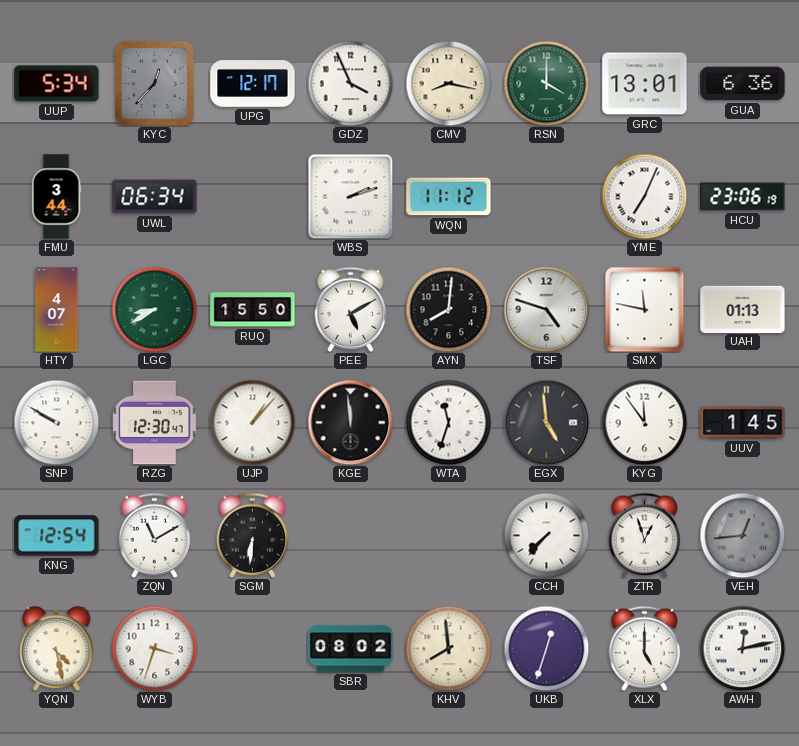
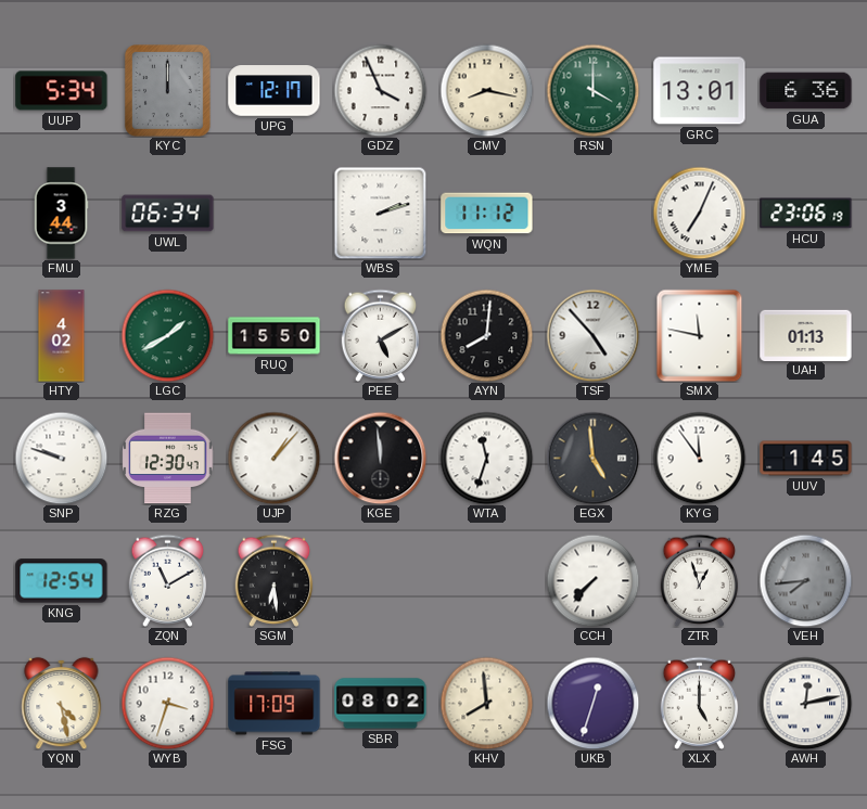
KYC: 12:37 -> 12:00 (167, 90)
HTY: 4:07 -> 4:02 (62, 336)
LGC: 8:40 -> 1:40 (167, 335)
TSF: 4:48 -> 4:53 (592, 335)
SNP: 9:50 -> 9:48 (61, 458)
SGM: 6:31 -> 6:29 (275, 580)
VEH: 12:44 -> 7:44 (805, 580)
FSG: none -> 17:09 (275, 704)
